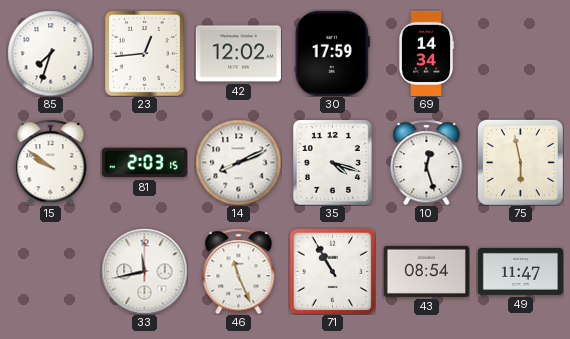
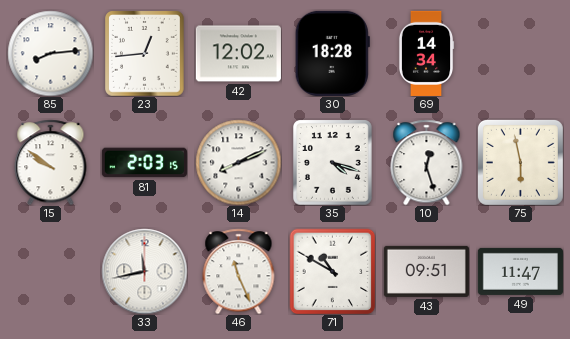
85: 7:33 -> 8:14 (50, 53)
30: 17:59 -> 18:28 (332, 53)
71: 10:55 -> 10:50 (332, 271)
43: 08:54 -> 09:51 (426, 271)
